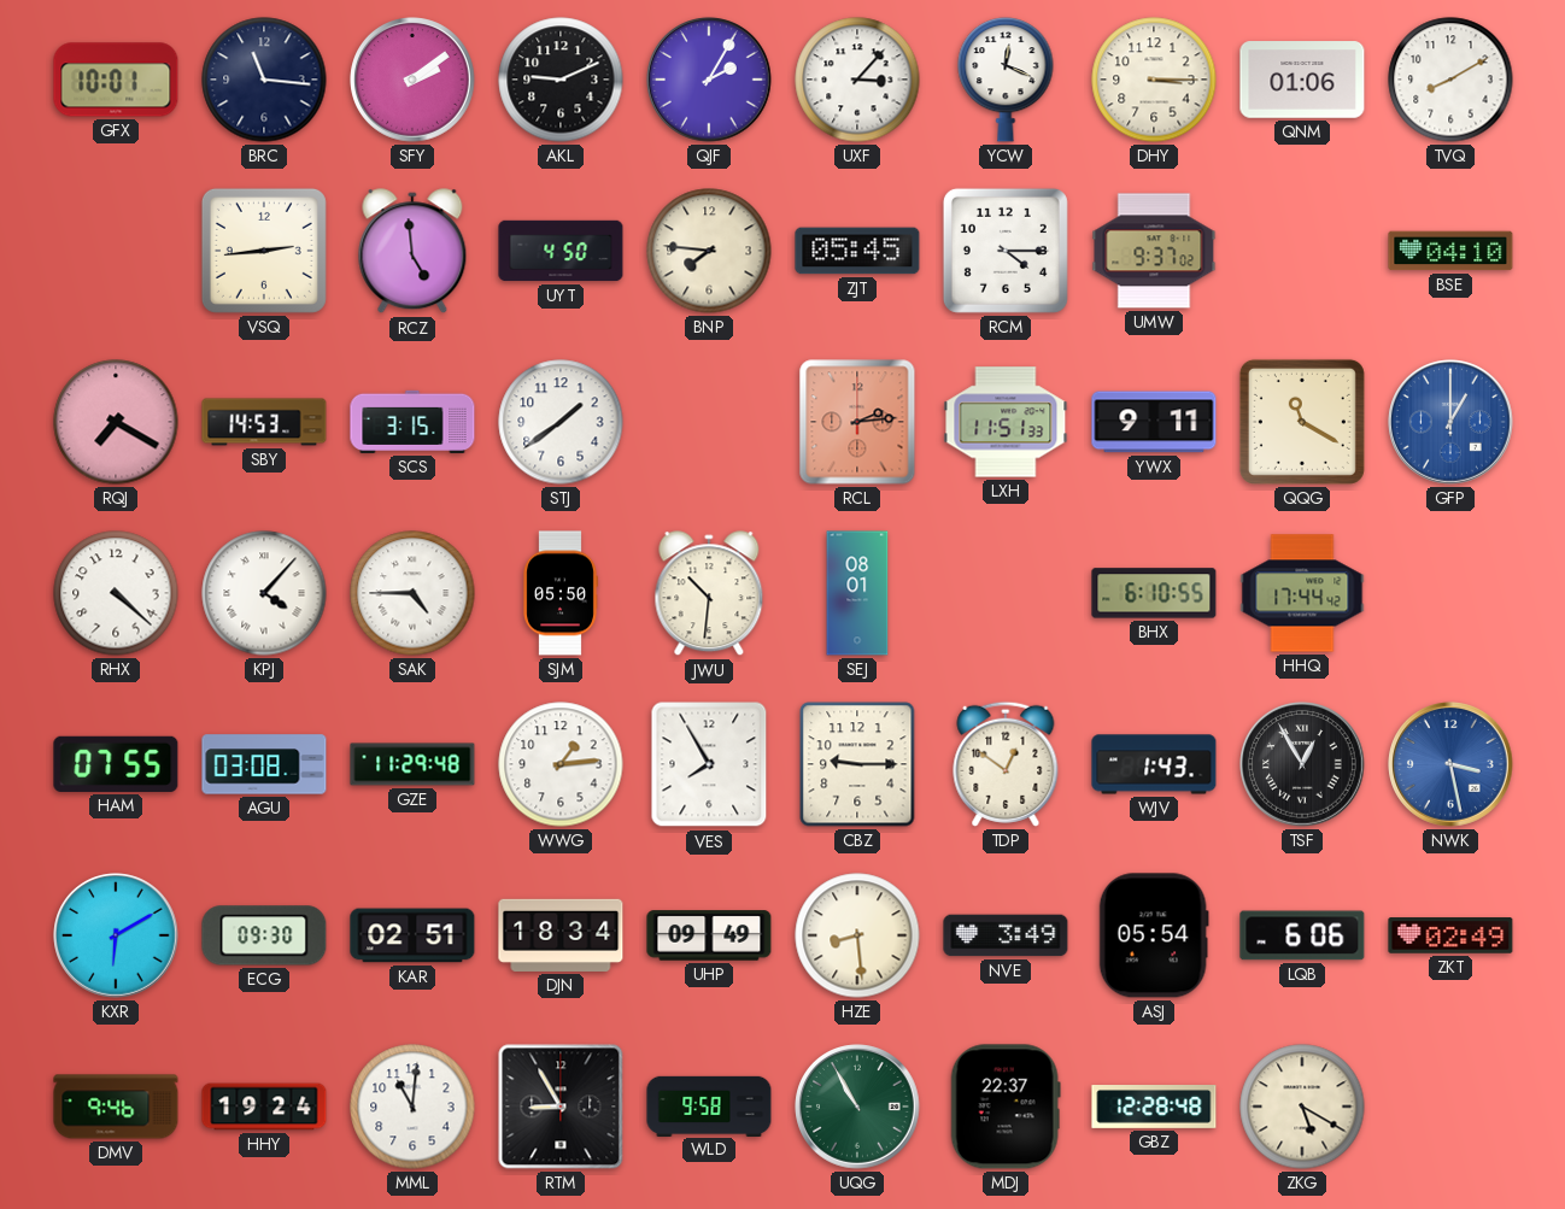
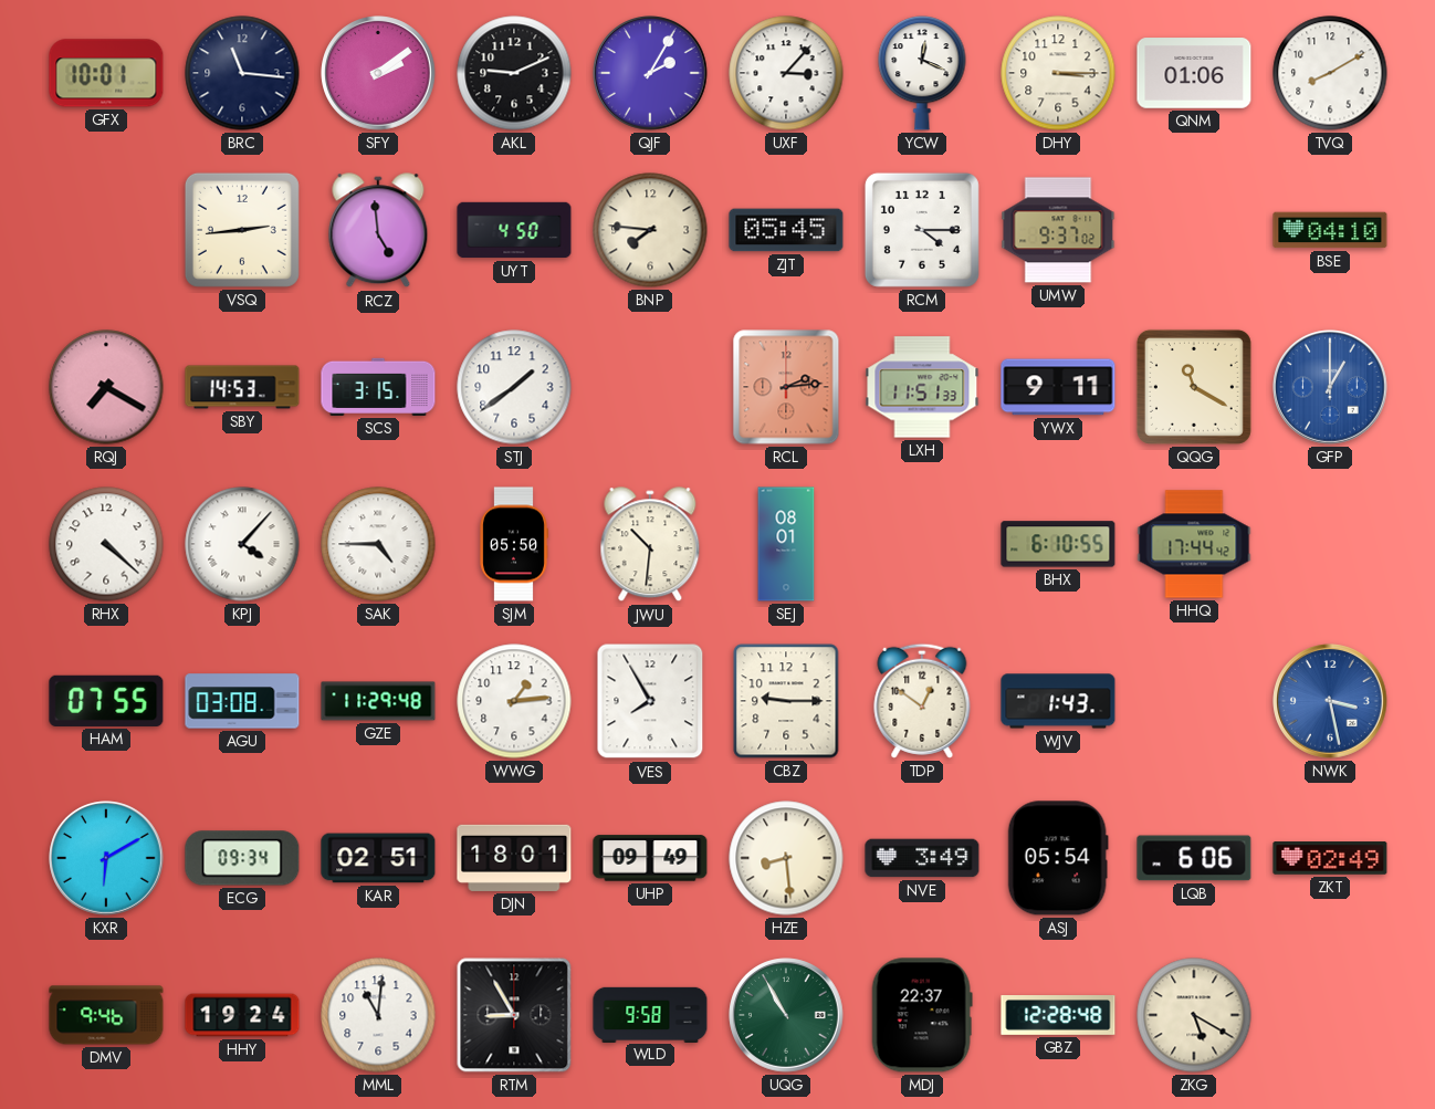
TSF: 12:55 -> none (1302, 764)
ECG: 09:30 -> 09:34 (242, 858)
DJN: 18:34 -> 18:01 (514, 858)
